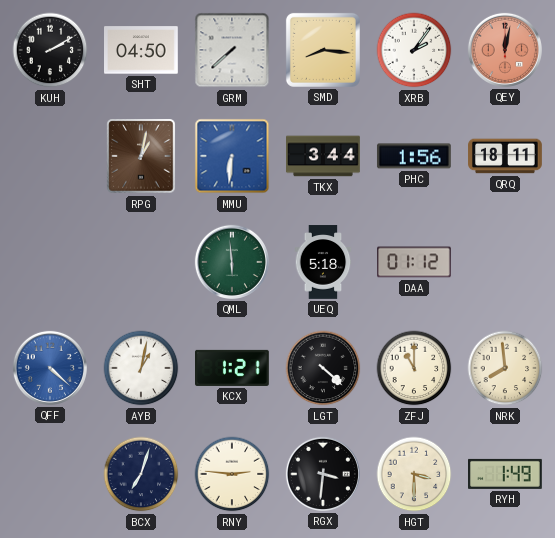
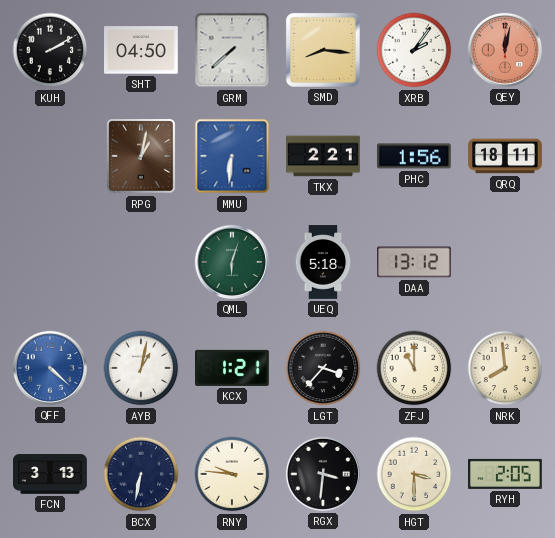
TKX: 3:44 -> 2:21 (323, 156)
QML: 5:59 -> 6:03 (232, 262)
DAA: 01:12 -> 13:12 (415, 262)
LGT: 4:22 -> 3:37 (323, 368)
FCN: none -> 3:13 (51, 474)
BCX: 7:03 -> 6:32 (141, 474)
RNY: 2:46 -> 9:46 (232, 474)
RYH: 1:49 -> 2:05 (506, 474)
